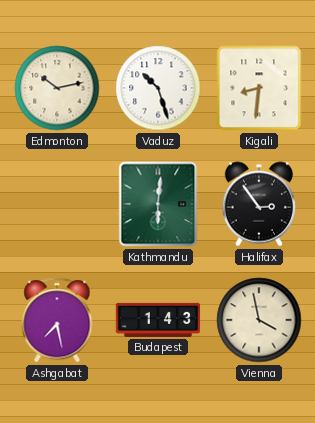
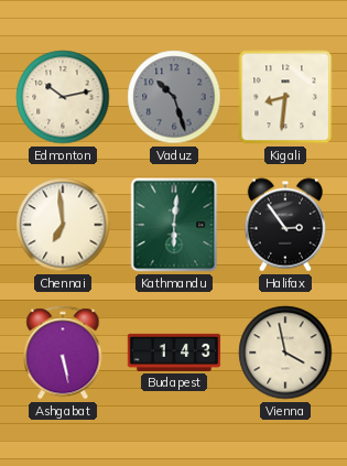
Vaduz dial: white -> grey (174, 97)
Chennai: none -> 6:59 (63, 225)
Ashgabat: 7:28 -> 5:28 (63, 353)
